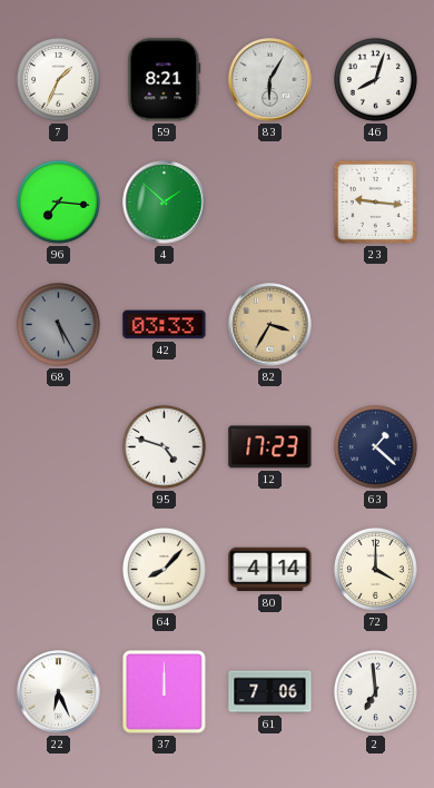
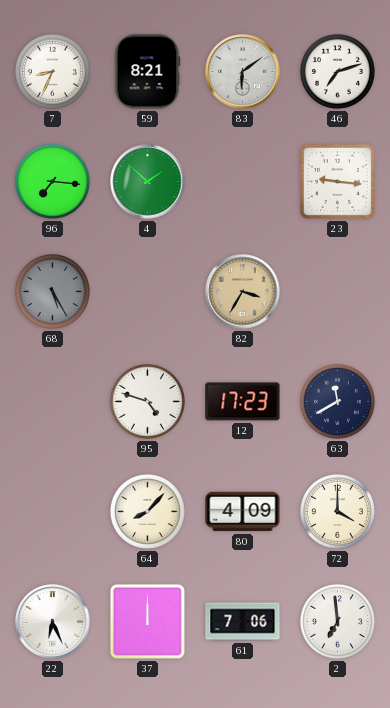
7: 1:34 -> 8:34 (52, 71)
83: 6:05 -> 6:09 (243, 72)
46: 8:03 -> 7:12 (337, 71)
42: 03:33 -> none (165, 325)
63: 1:22 -> 11:40 (337, 401)
80: 4:14 -> 4:09 (243, 512)
